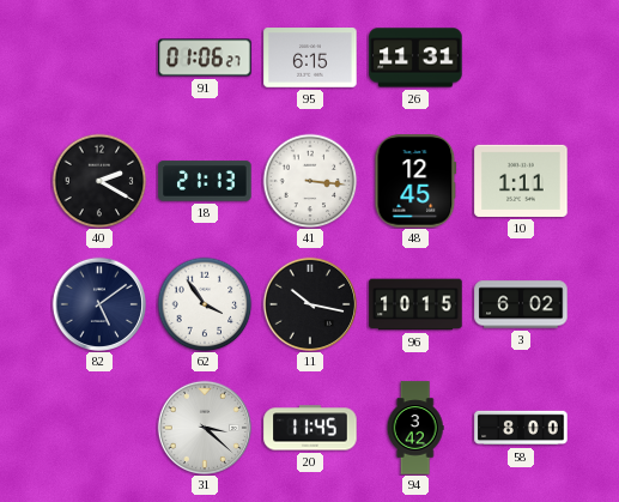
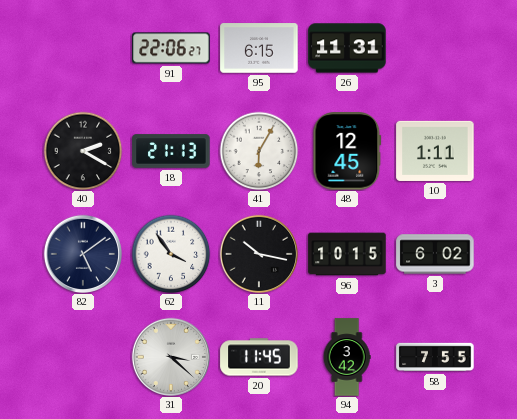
91: 01:06 -> 22:06 (171, 48)
41: 3:16 -> 6:05 (259, 151)
58: 8:00 -> 7:55 (435, 357)
